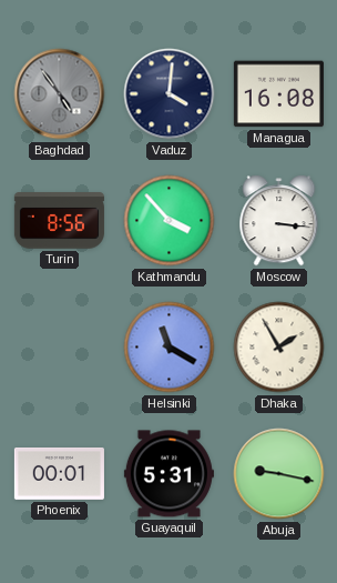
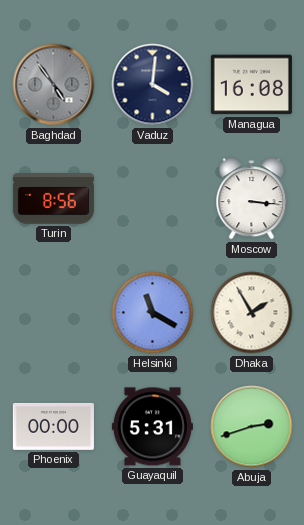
Kathmandu: 3:53 -> none (170, 221)
Phoenix: 00:01 -> 00:00 (53, 426)
Abuja: 9:17 -> 2:42 (252, 427)
